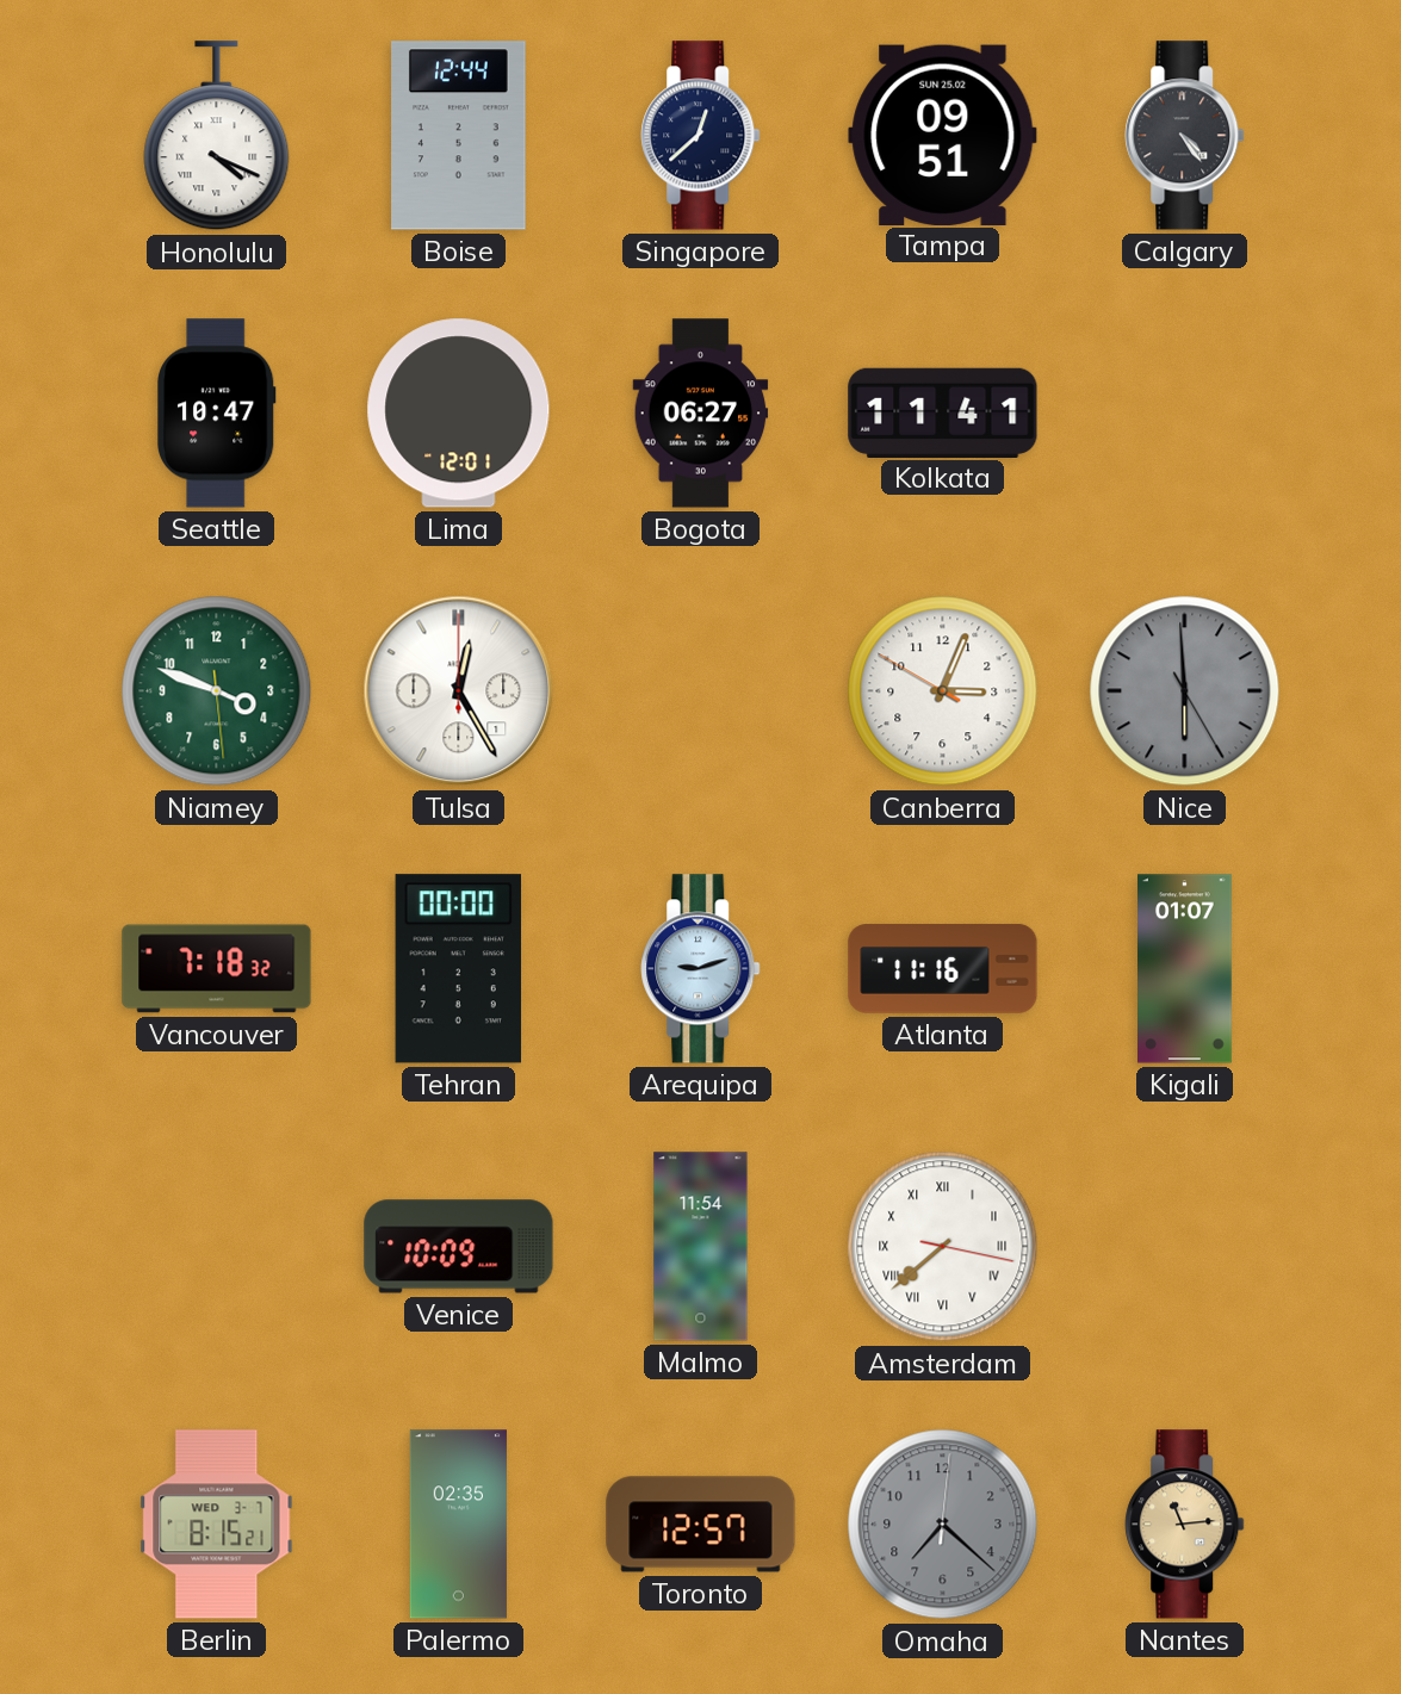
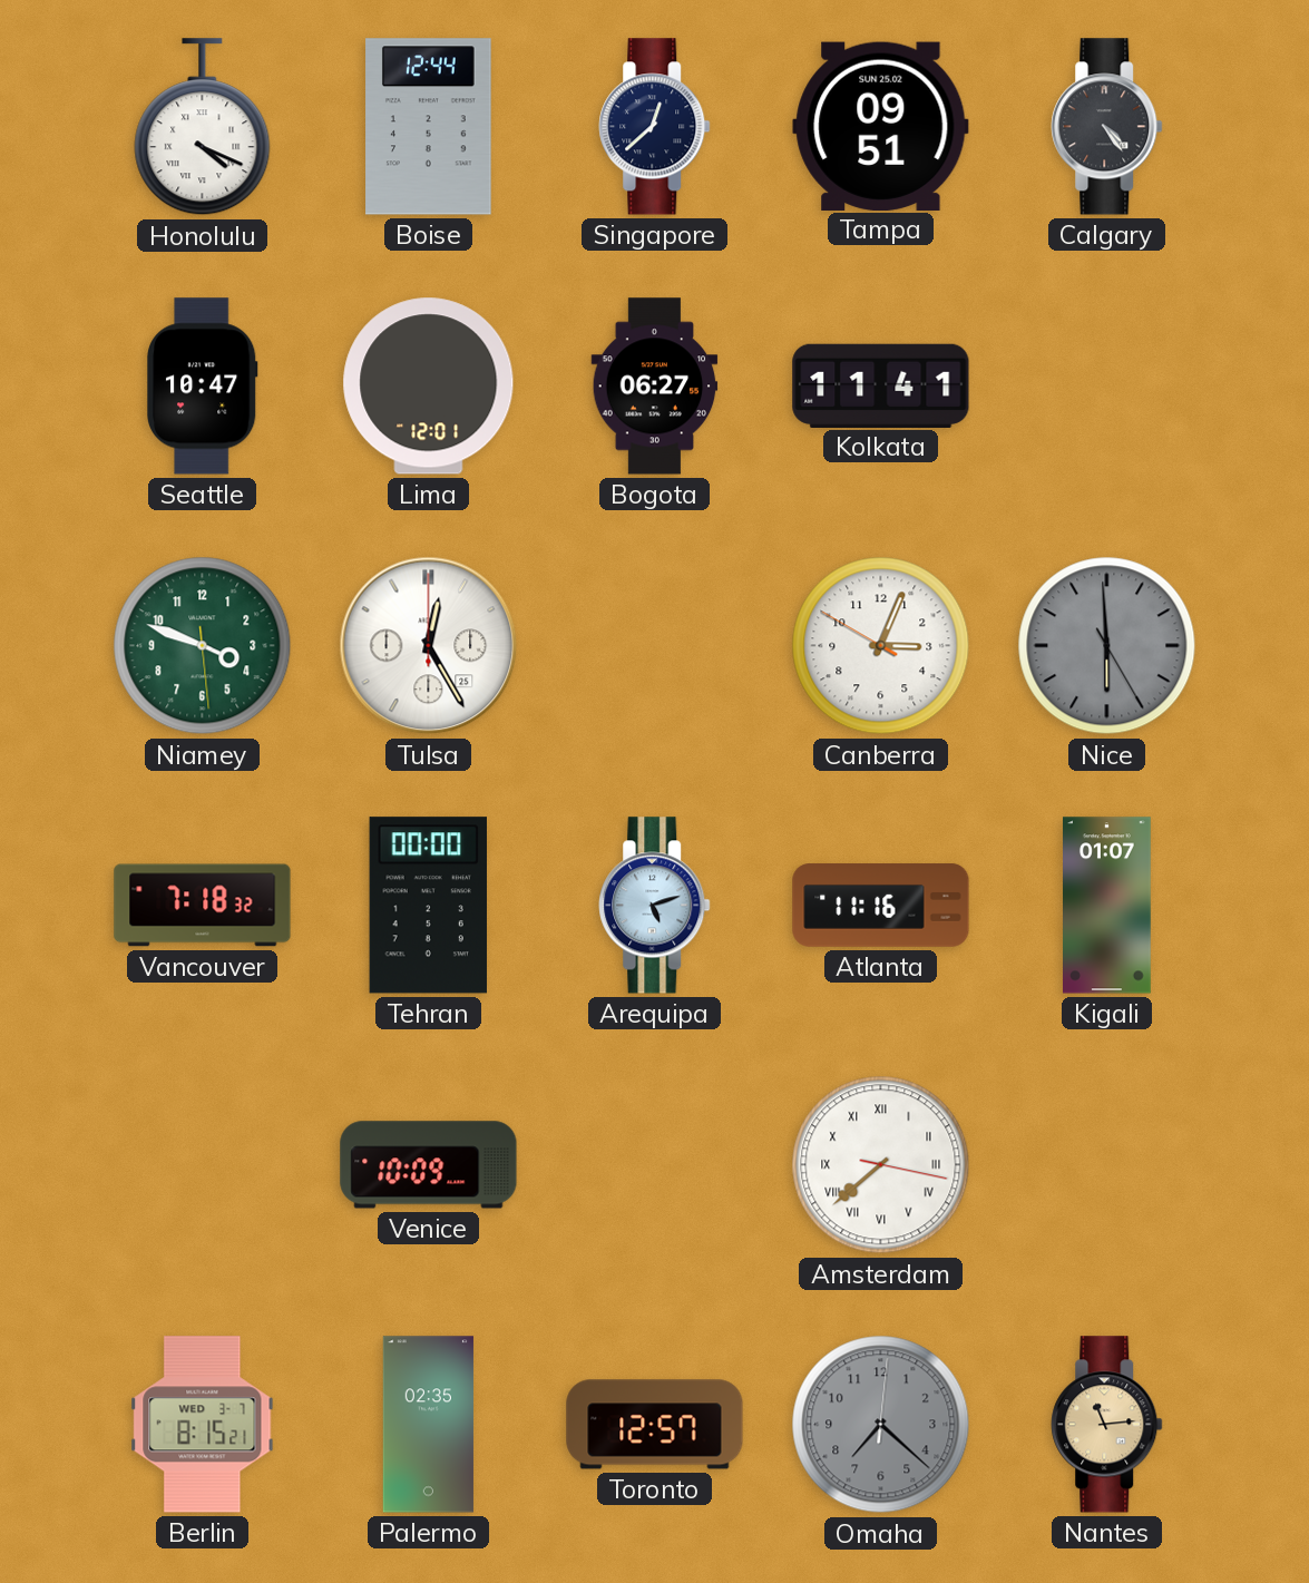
Tulsa date: 1 -> 25 (429, 646)
Arequipa: 9:12 -> 5:12 (655, 906)
Malmo: 11:54 -> none (701, 1247)
